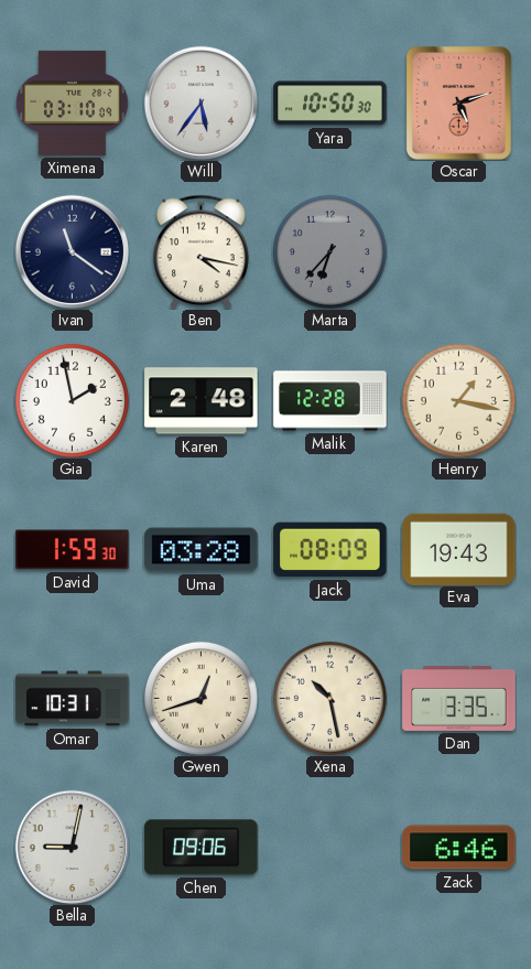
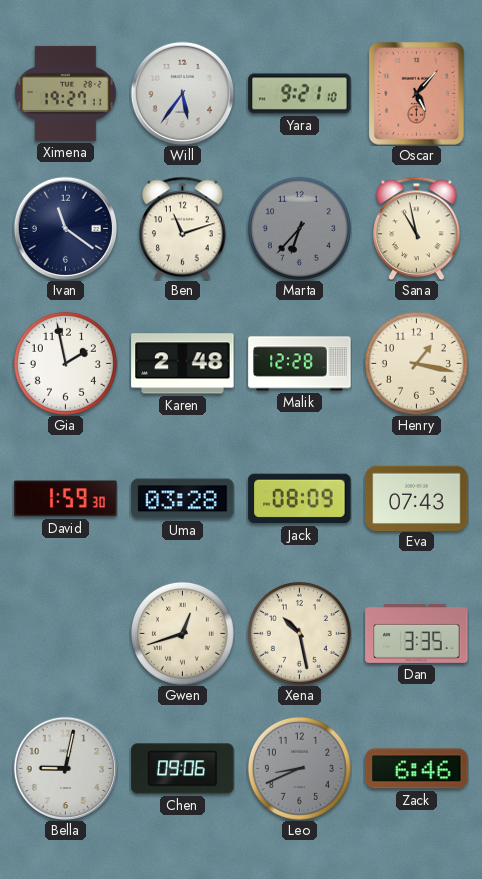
Ximena: 03:10 -> 19:27 (66, 93)
Yara: 10:50 -> 9:21 (300, 94)
Oscar: 5:12 -> 5:07 (417, 94)
Ben: 4:17 -> 11:12 (183, 228)
Sana: none -> 10:58 (417, 228)
Eva: 19:43 -> 07:43 (417, 498)
Omar: 10:31 -> none (73, 699)
Leo: none -> 8:41 (299, 768)
